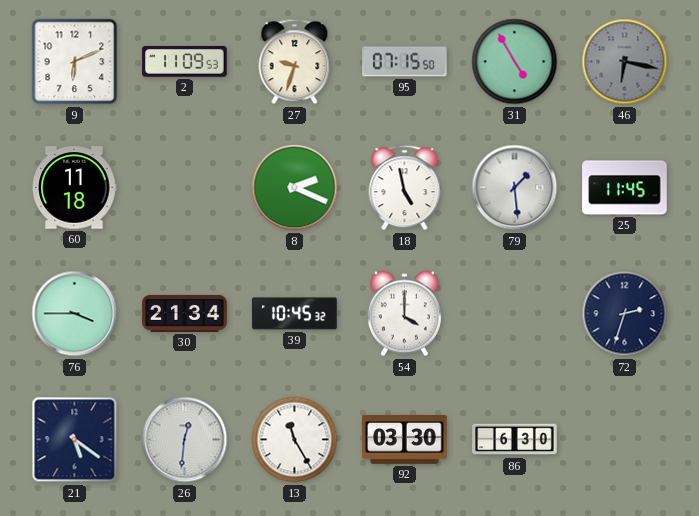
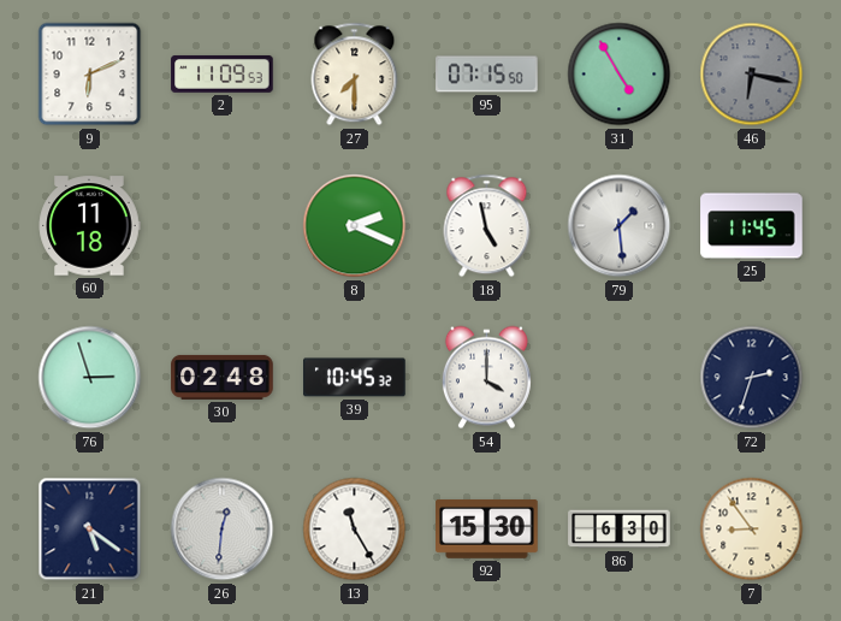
27: 9:33 -> 7:30 (355, 75)
76: 3:45 -> 2:57 (90, 378)
30: 21:34 -> 02:48 (223, 377)
92: 03:30 -> 15:30 (487, 528)
7: none -> 8:54 (752, 530)
